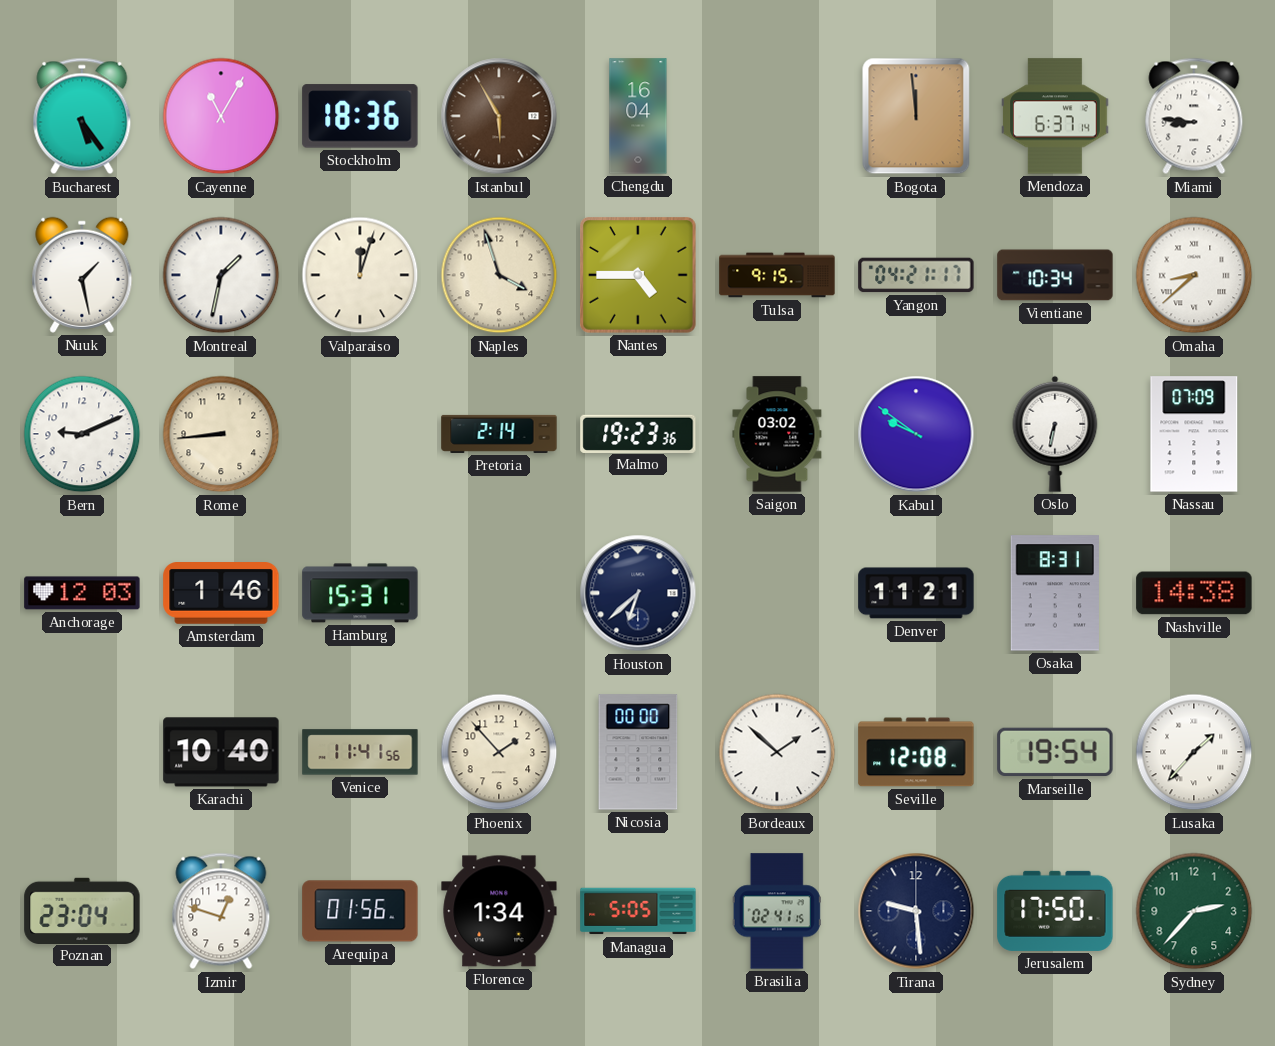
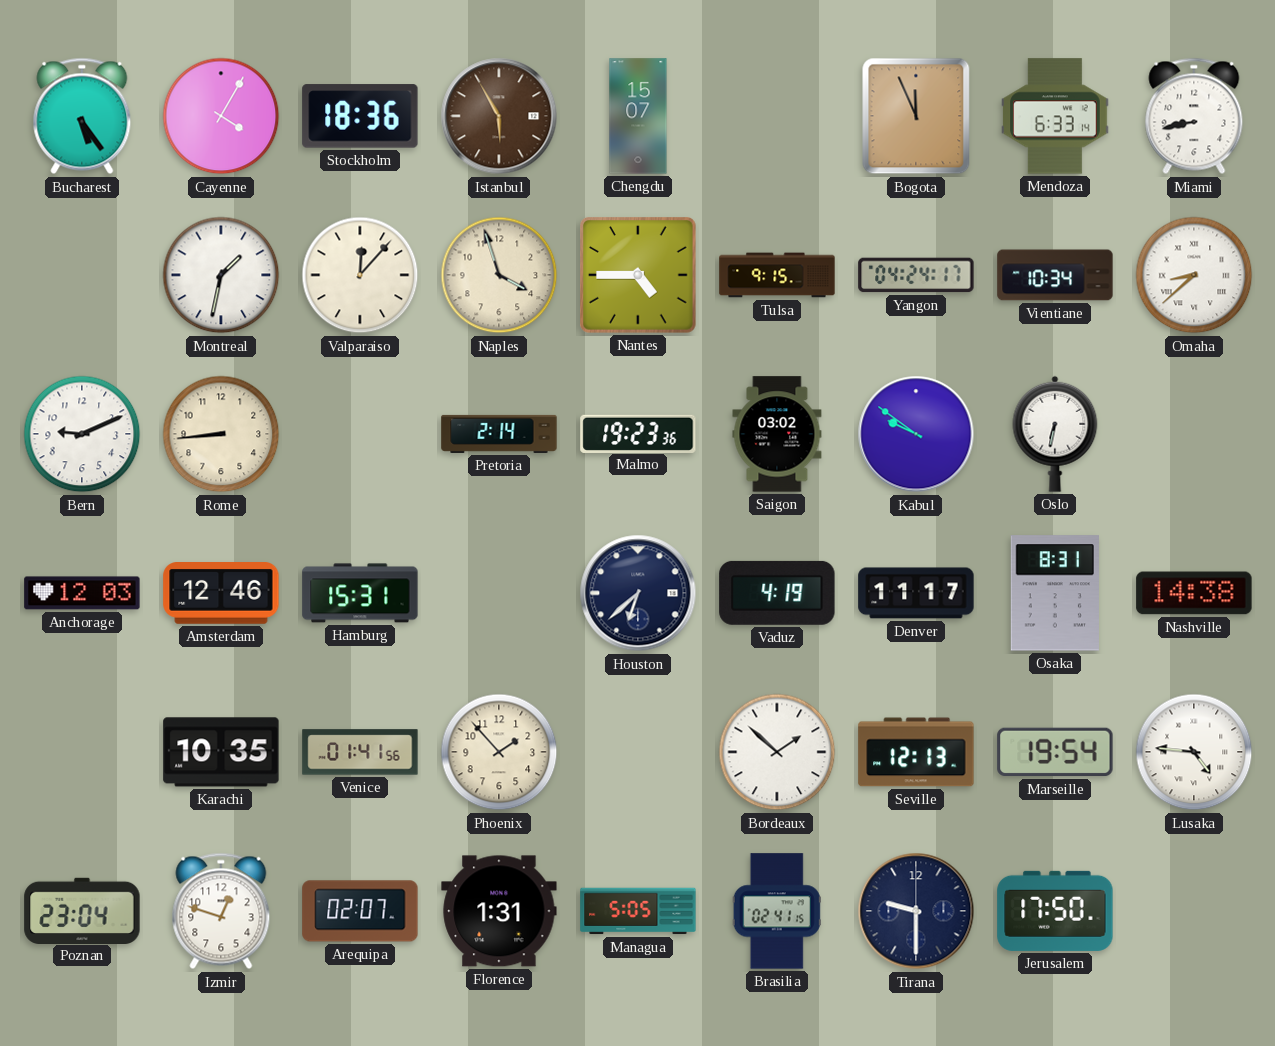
Cayenne: 11:05 -> 4:05 (221, 116)
Chengdu: 16:04 -> 15:07 (638, 116)
Bogota: 11:59 -> 11:56 (916, 116)
Mendoza: 6:37 -> 6:33 (1055, 116)
Miami: 8:46 -> 8:43 (1194, 116)
Nuuk: 1:28 -> none (82, 275)
Valparaiso: 12:03 -> 12:07 (360, 275)
Yangon: 04:21 -> 04:24 (916, 275)
Nassau: 07:09 -> none (1194, 434)
Amsterdam: 1:46 -> 12:46 (221, 594)
Vaduz: none -> 4:19 (777, 593)
Denver: 11:21 -> 11:17 (916, 593)
Karachi: 10:40 -> 10:35 (221, 752)
Venice: 11:41 -> 01:41 (360, 752)
Nicosia: 00:00 -> none (638, 752)
Seville: 12:08 -> 12:13 (916, 752)
Lusaka: 1:37 -> 4:46 (1194, 752)
Arequipa: 01:56 -> 02:07 (360, 911)
Florence: 1:34 -> 1:31 (499, 911)
Tirana: 9:29 -> 9:30 (916, 911)
Sydney: 2:37 -> none (1194, 911)
